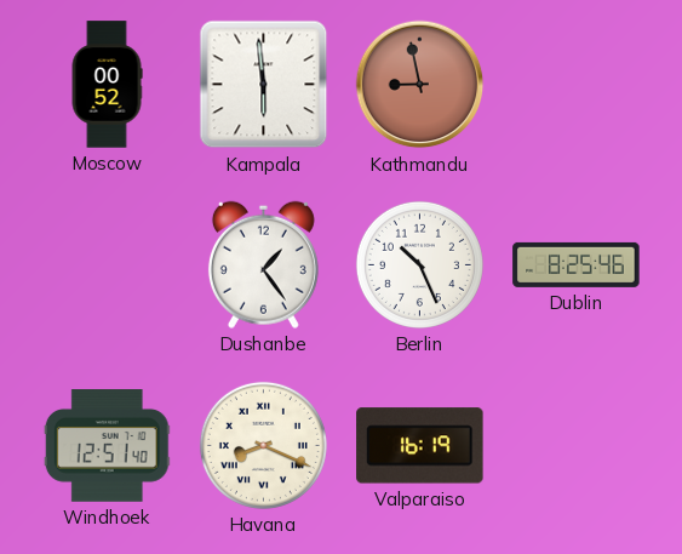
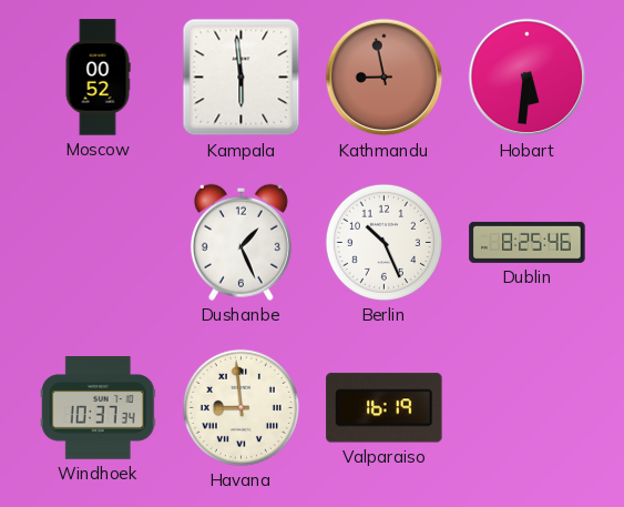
Hobart: none -> 5:31 (528, 78)
Dushanbe: 1:24 -> 1:26 (241, 242)
Windhoek: 12:51 -> 10:37 (98, 408)
Havana: 8:19 -> 8:59 (241, 407)
